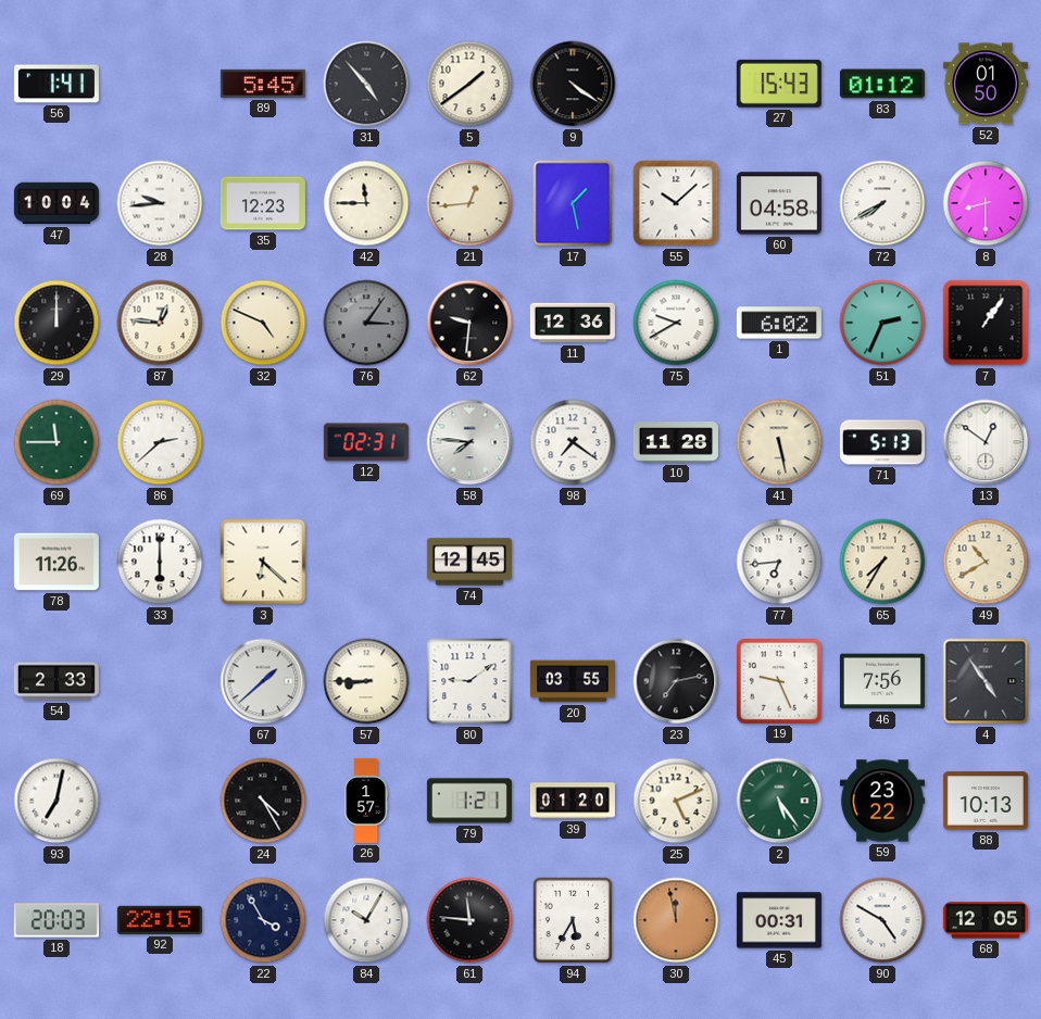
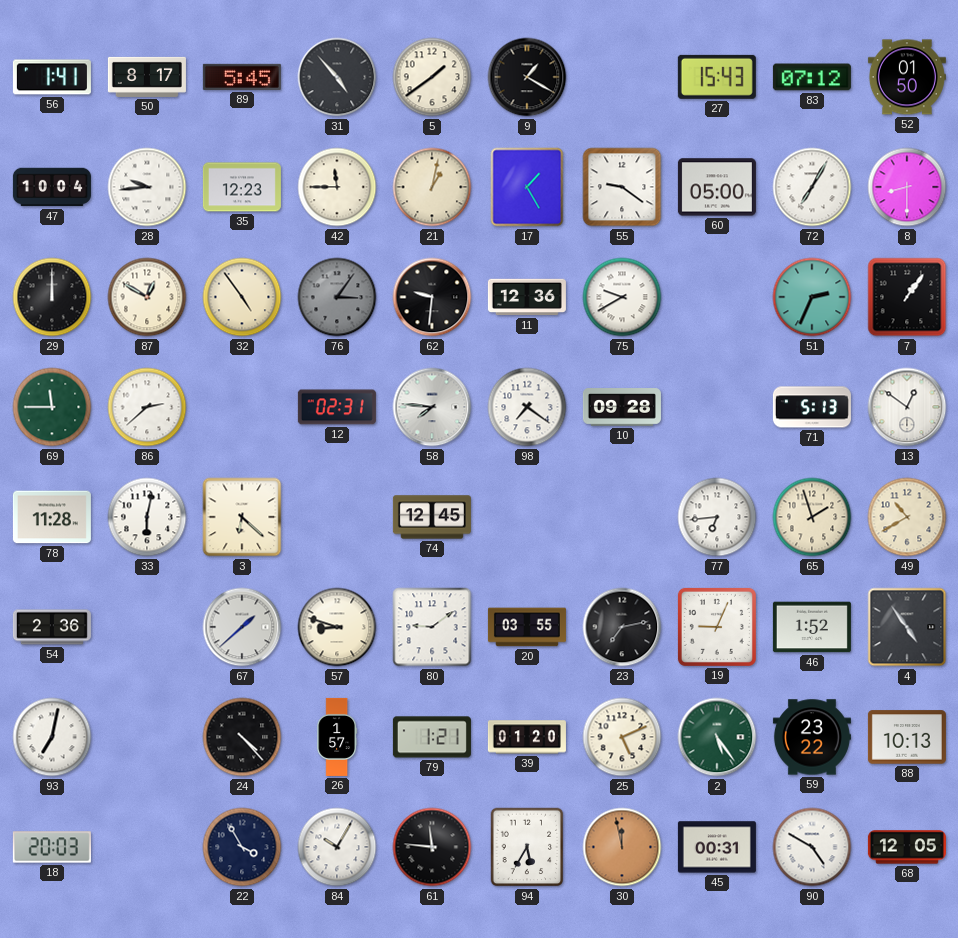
50: none -> 8:17 (147, 77)
9: 4:21 -> 1:20 (527, 77)
83: 01:12 -> 07:12 (812, 77)
21: 12:44 -> 1:02 (432, 187)
17: 1:28 -> 1:25 (527, 187)
55: 10:08 -> 9:21 (622, 187)
60: 04:58 -> 05:00 (717, 187)
72: 7:40 -> 7:05 (812, 187)
87: 12:46 -> 12:50 (147, 297)
32: 4:49 -> 4:54 (242, 297)
1: 6:02 -> none (779, 323)
10: 11:28 -> 09:28 (622, 407)
41: 5:28 -> none (779, 442)
78: 11:26 -> 11:28 (52, 517)
33: 6:00 -> 6:02 (147, 517)
65: 7:35 -> 1:57 (812, 517)
54: 2:33 -> 2:36 (52, 627)
57: 8:45 -> 8:48 (337, 627)
19: 9:26 -> 9:04 (717, 627)
46: 7:56 -> 1:52 (812, 627)
24: 4:25 -> 4:23 (242, 737)
92: 22:15 -> none (160, 920)
